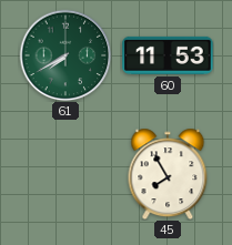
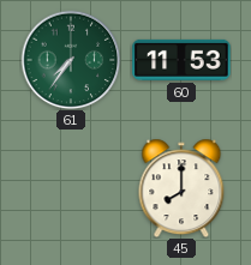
61: 7:40 -> 7:36 (71, 60)
45: 7:55 -> 8:00 (181, 188)
